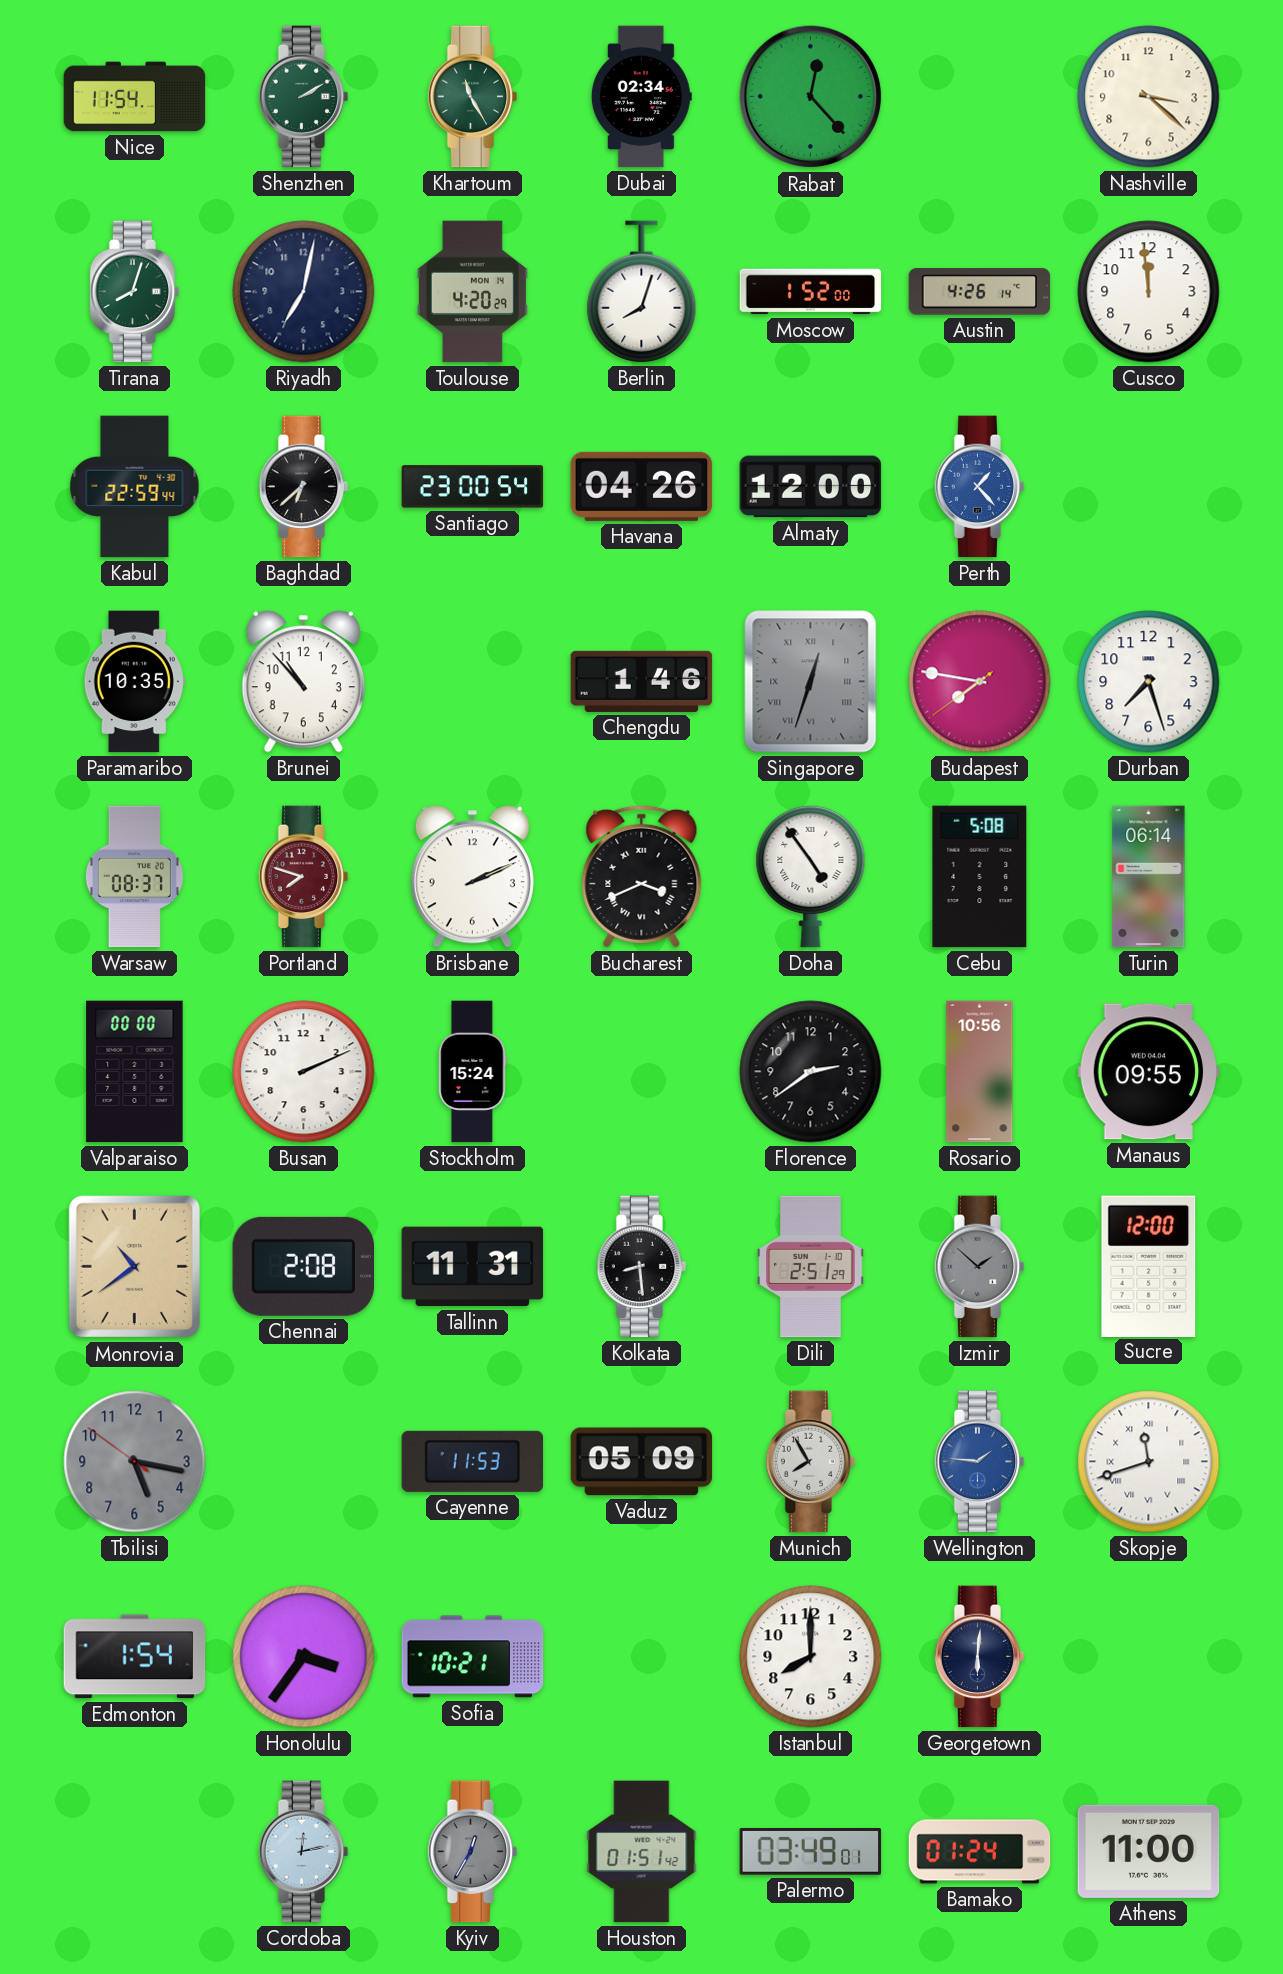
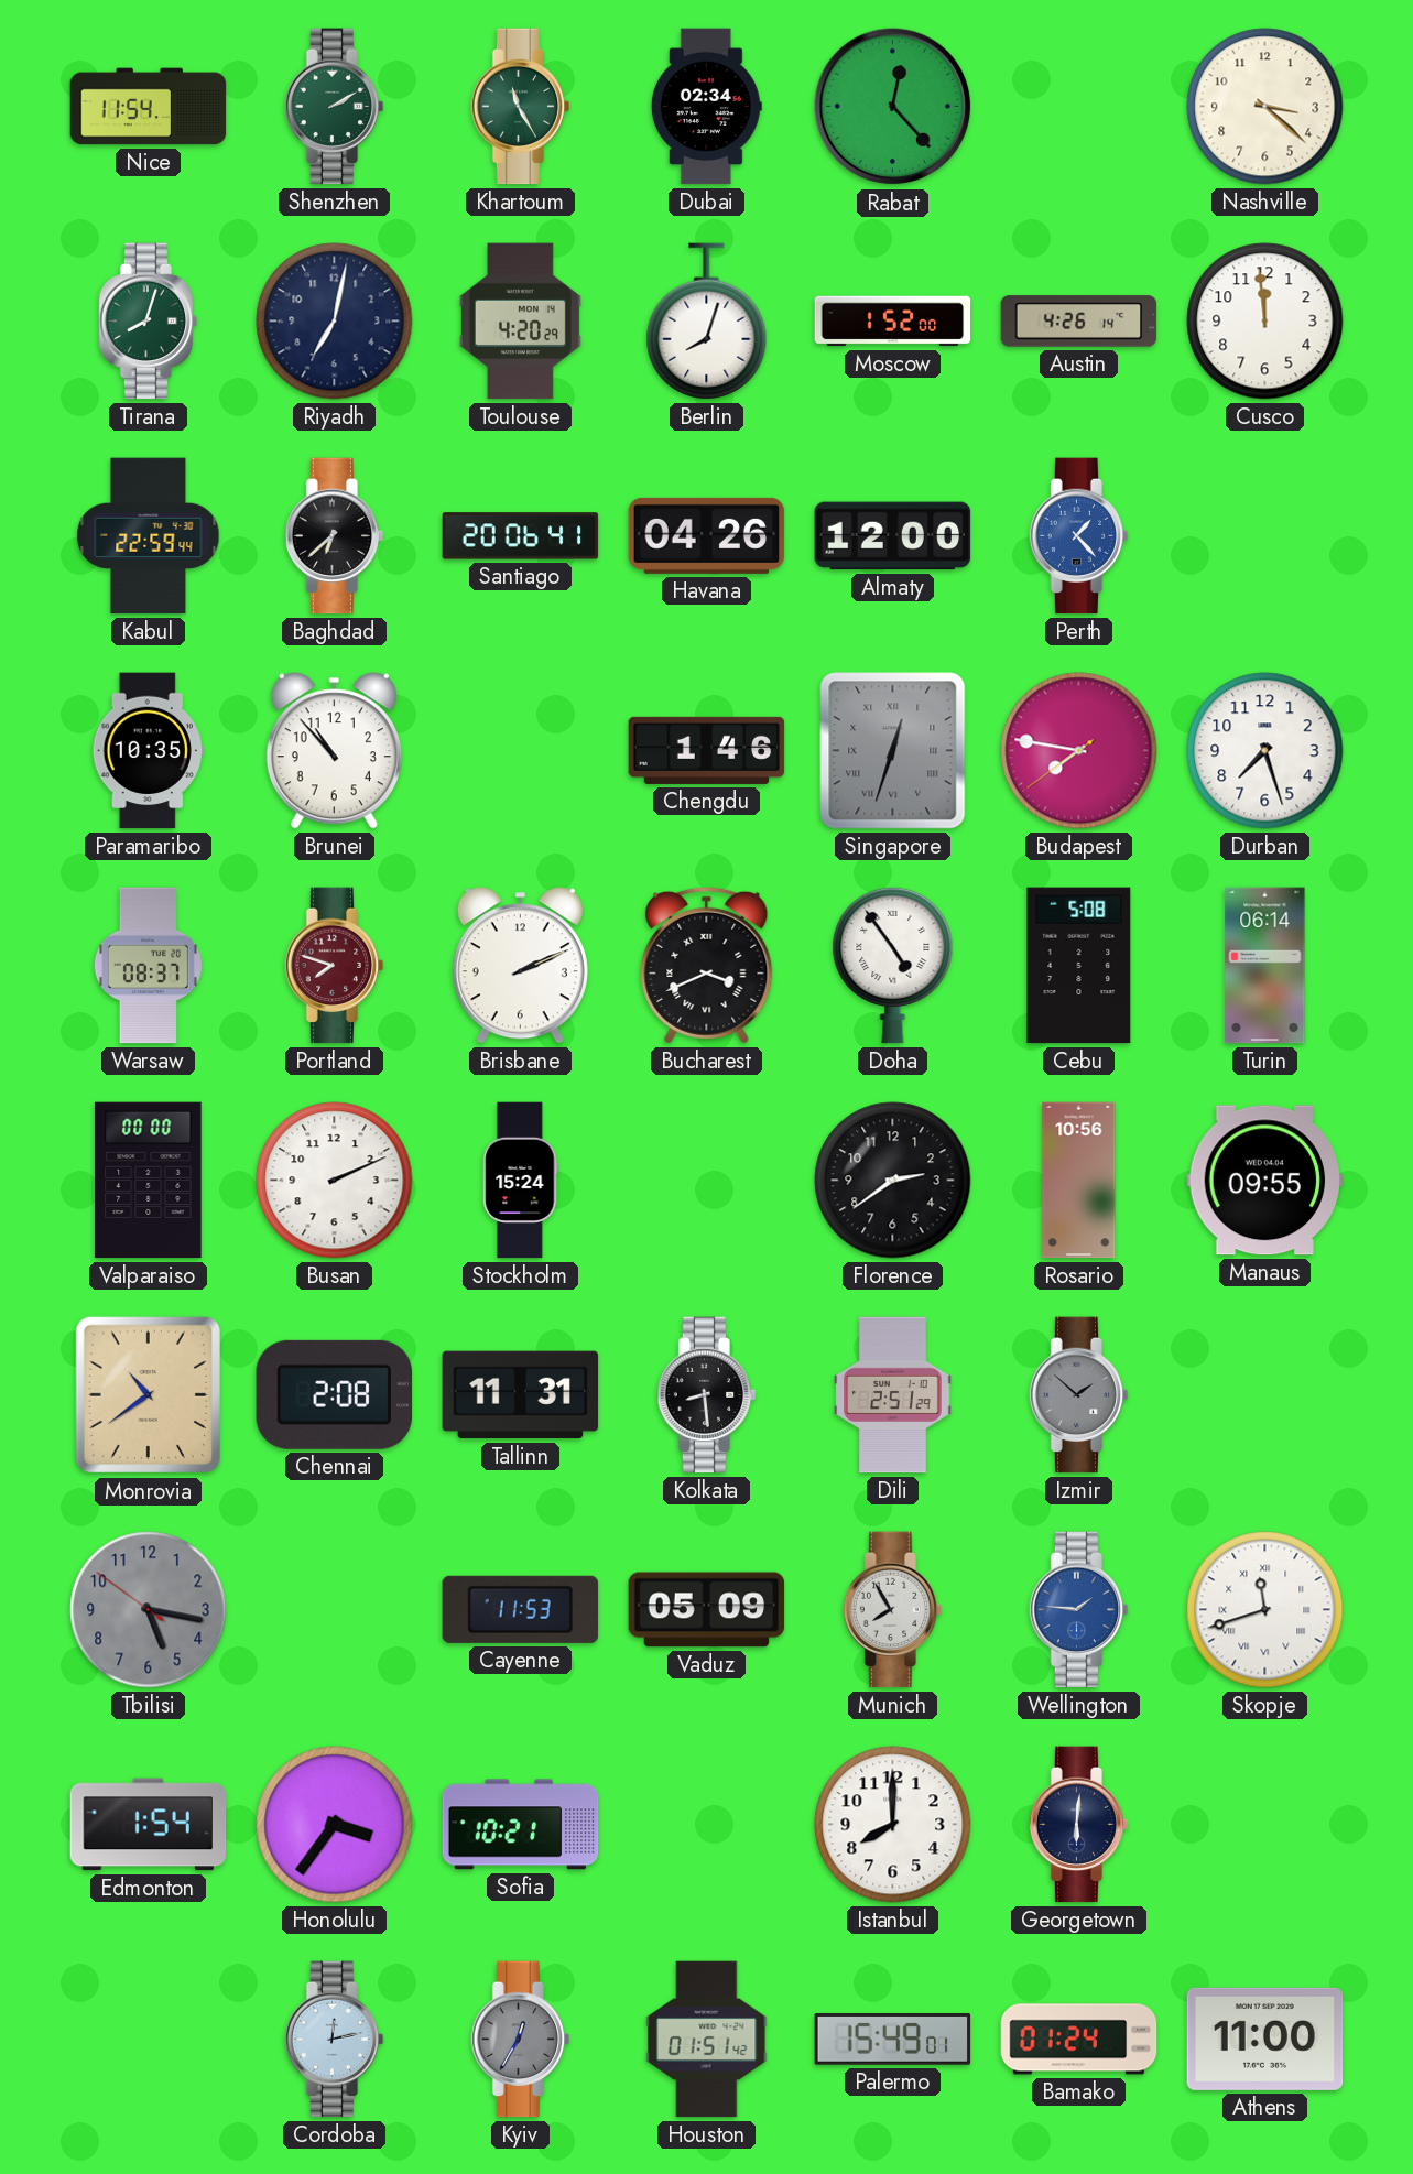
Santiago: 23:00 -> 20:06 (521, 536)
Sucre: 12:00 -> none (1149, 1266)
Palermo: 03:49 -> 15:49 (893, 2040)
